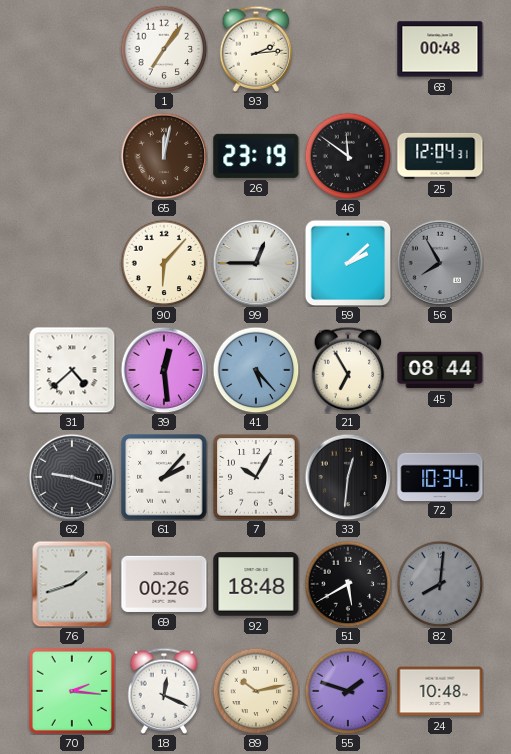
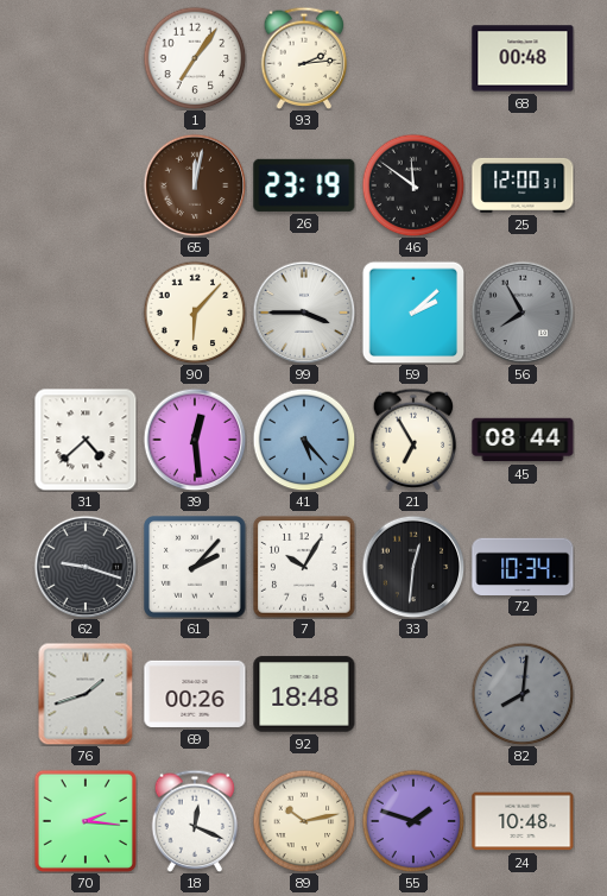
25: 12:04 -> 12:00 (523, 185)
99: 12:45 -> 3:45 (304, 313)
51: 5:40 -> none (348, 584)
